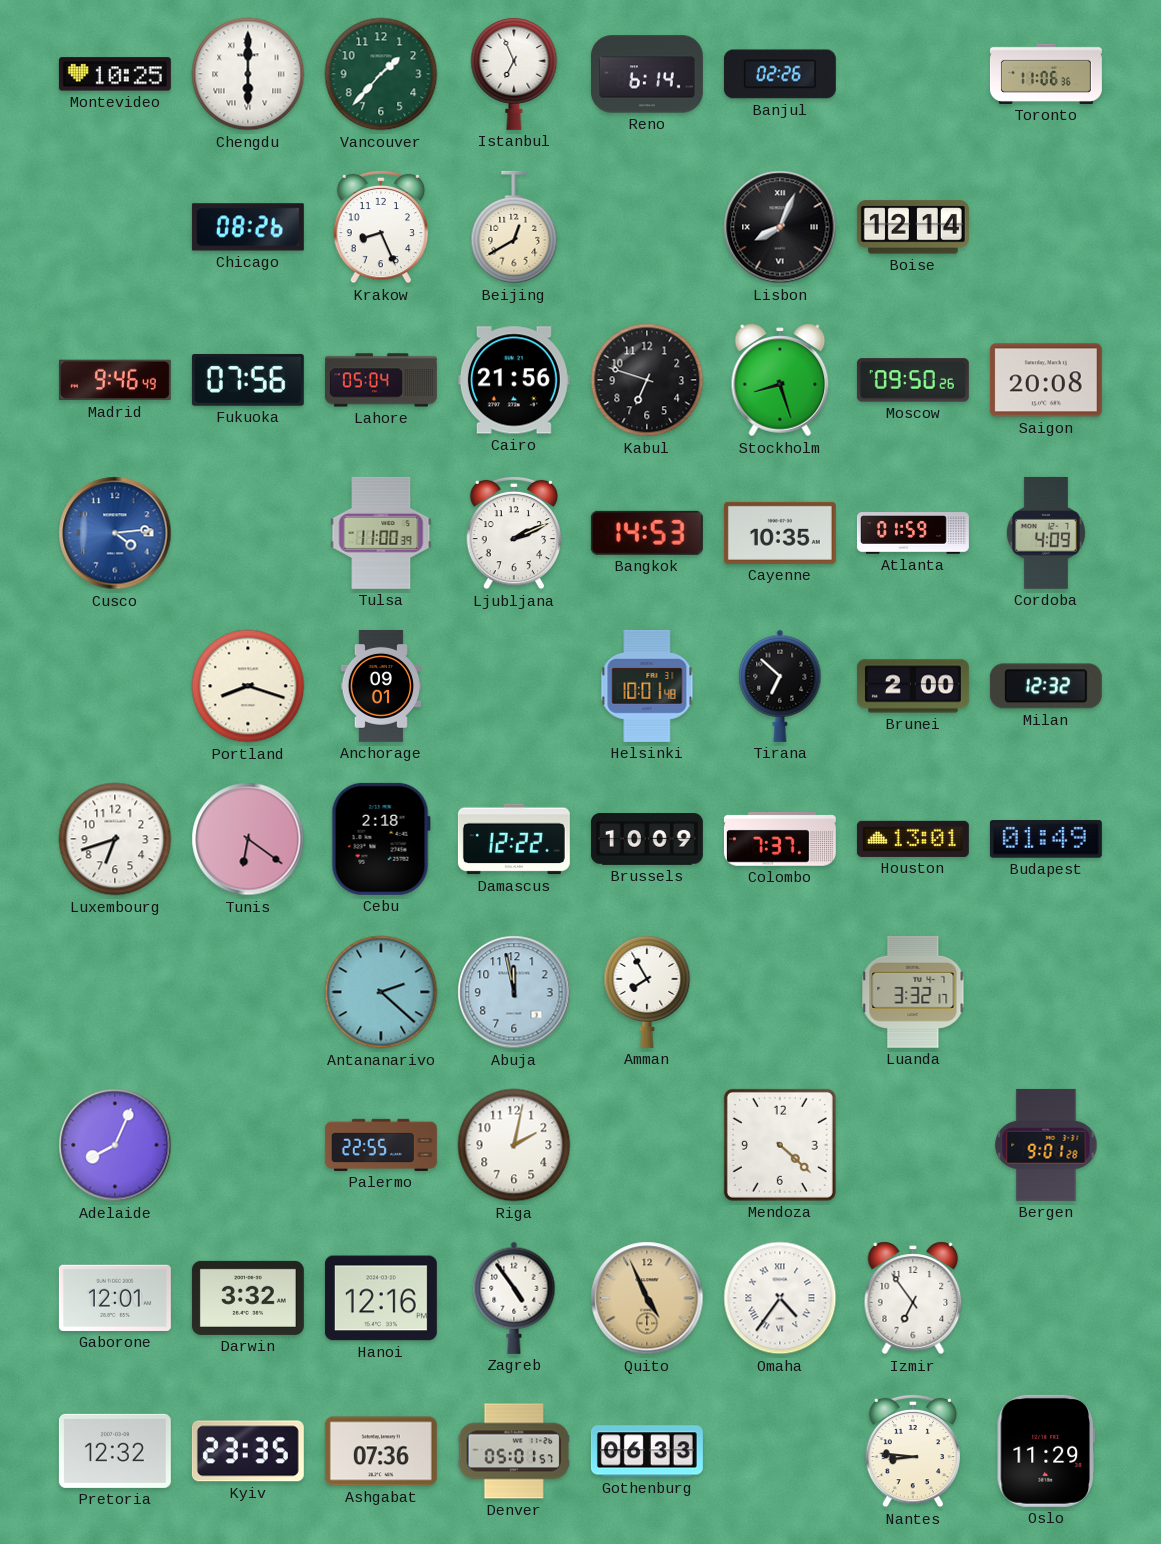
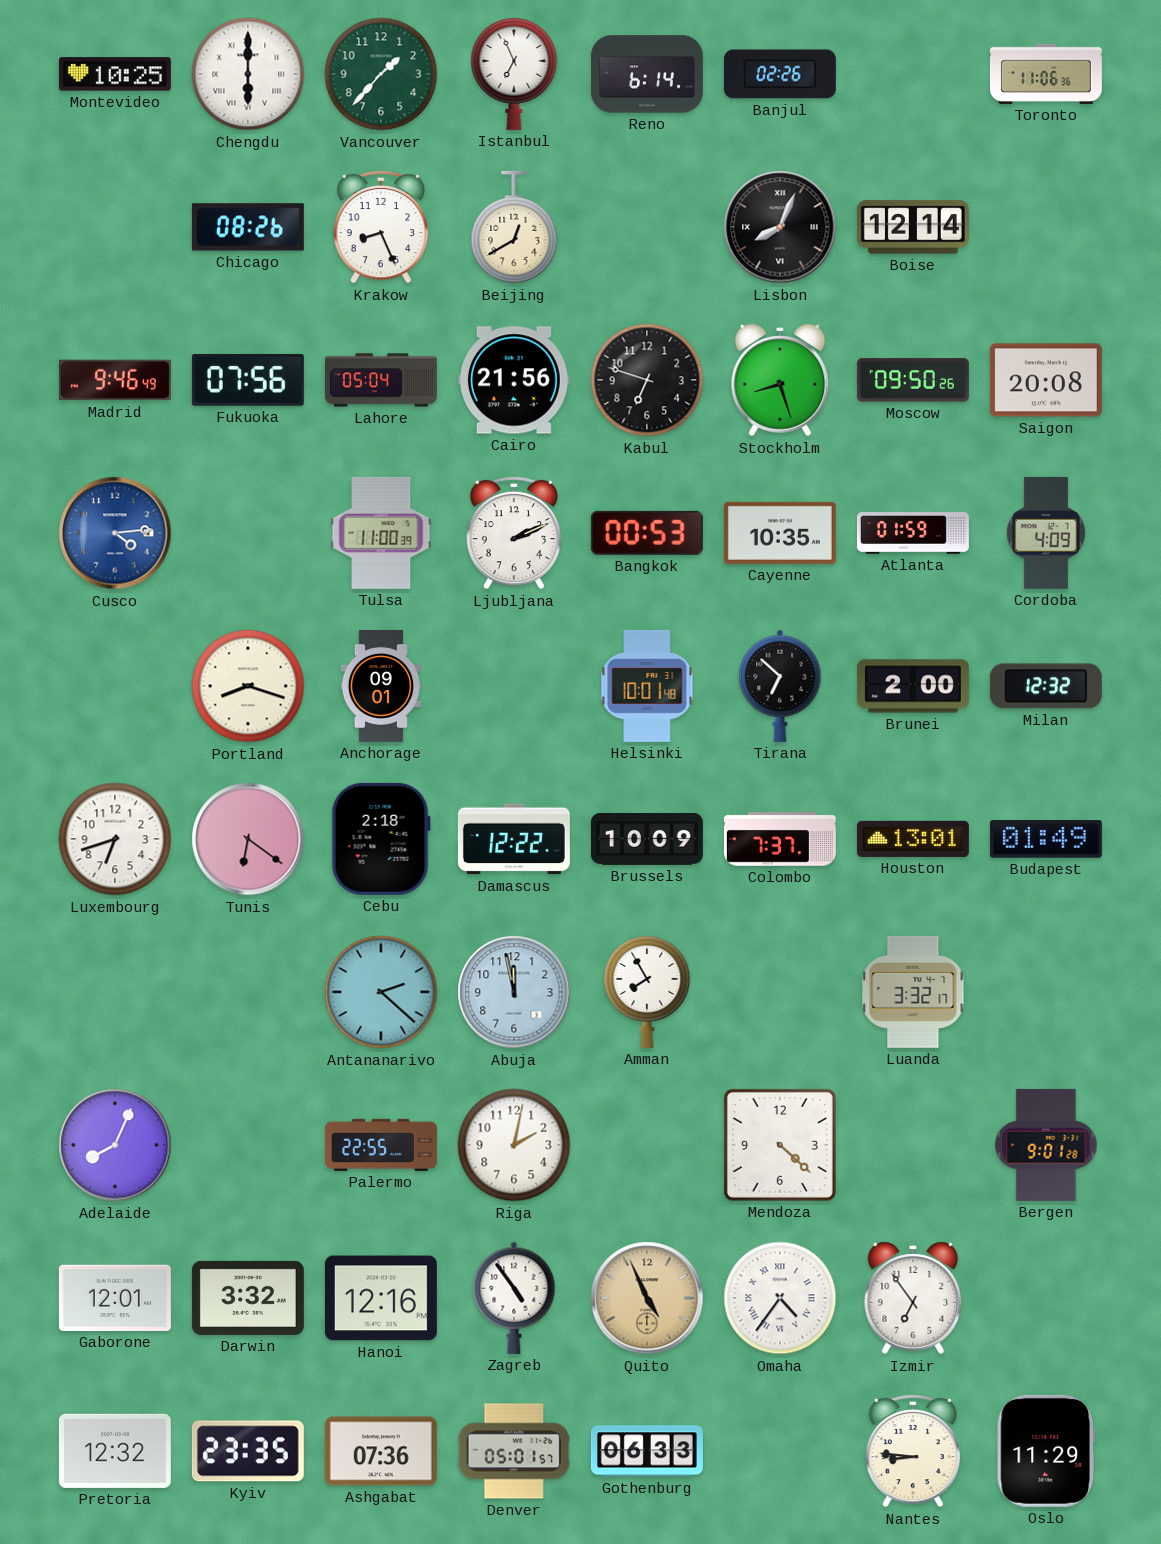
Bangkok: 14:53 -> 00:53 (647, 533)
